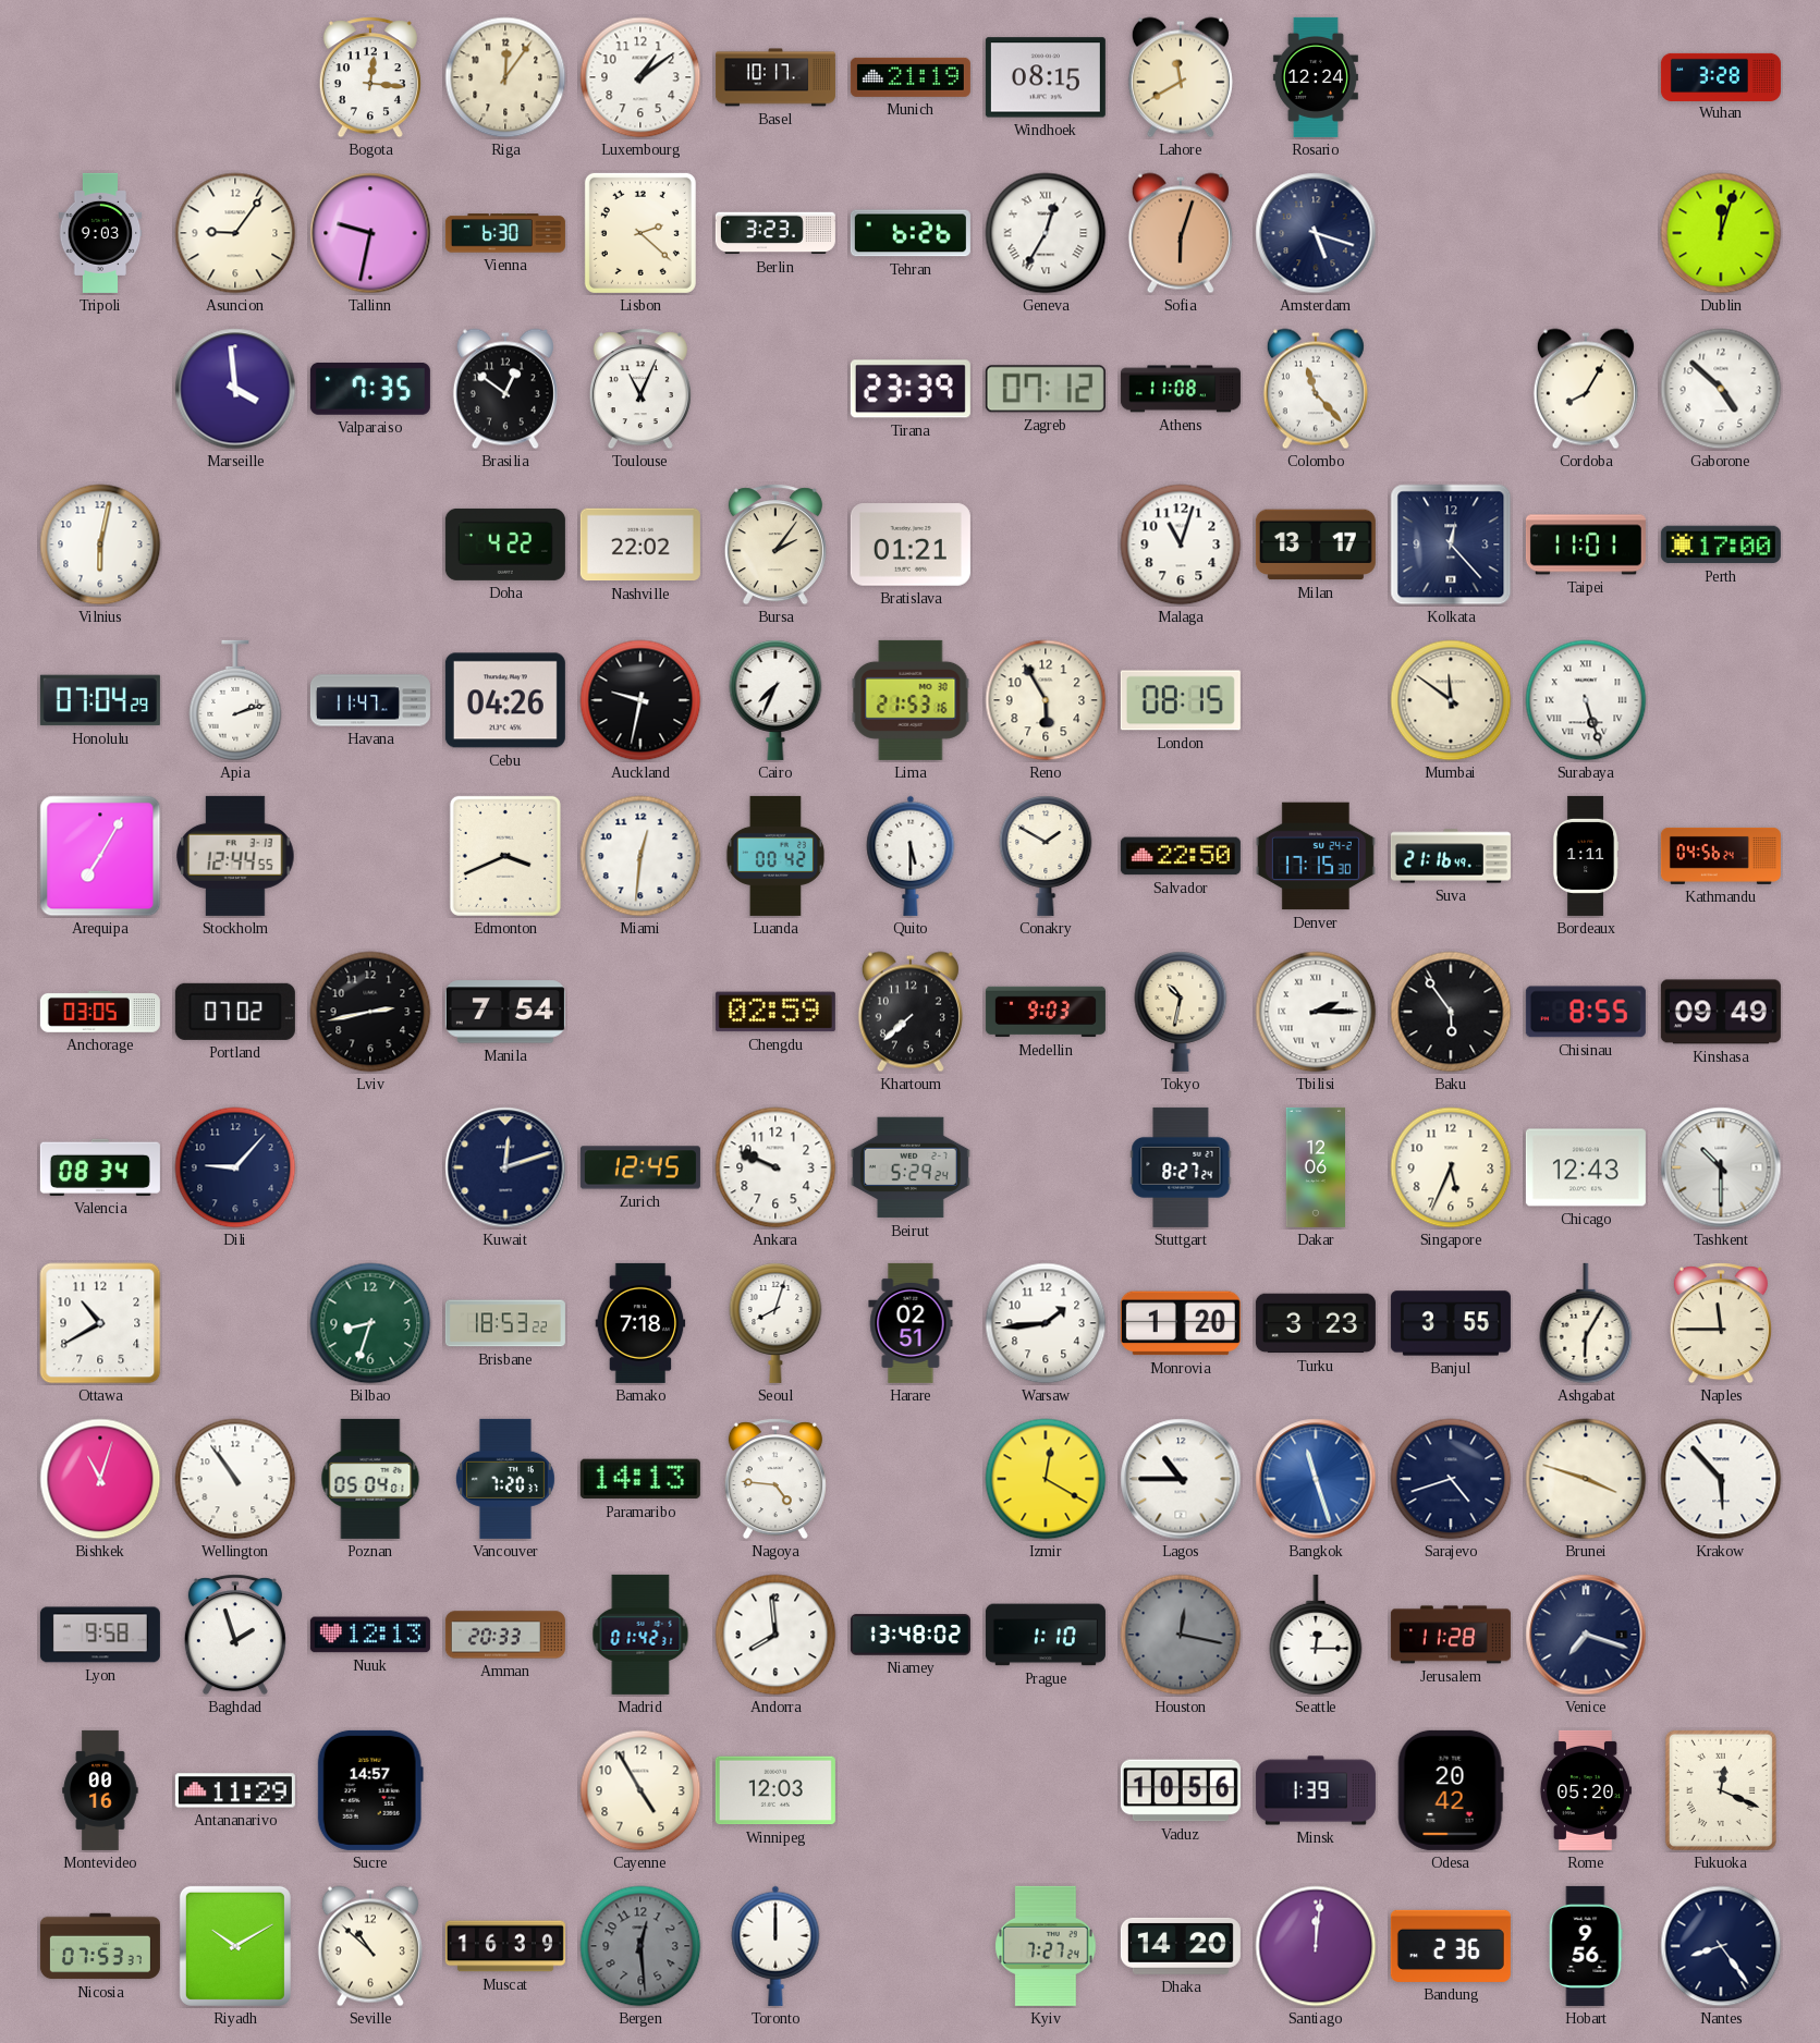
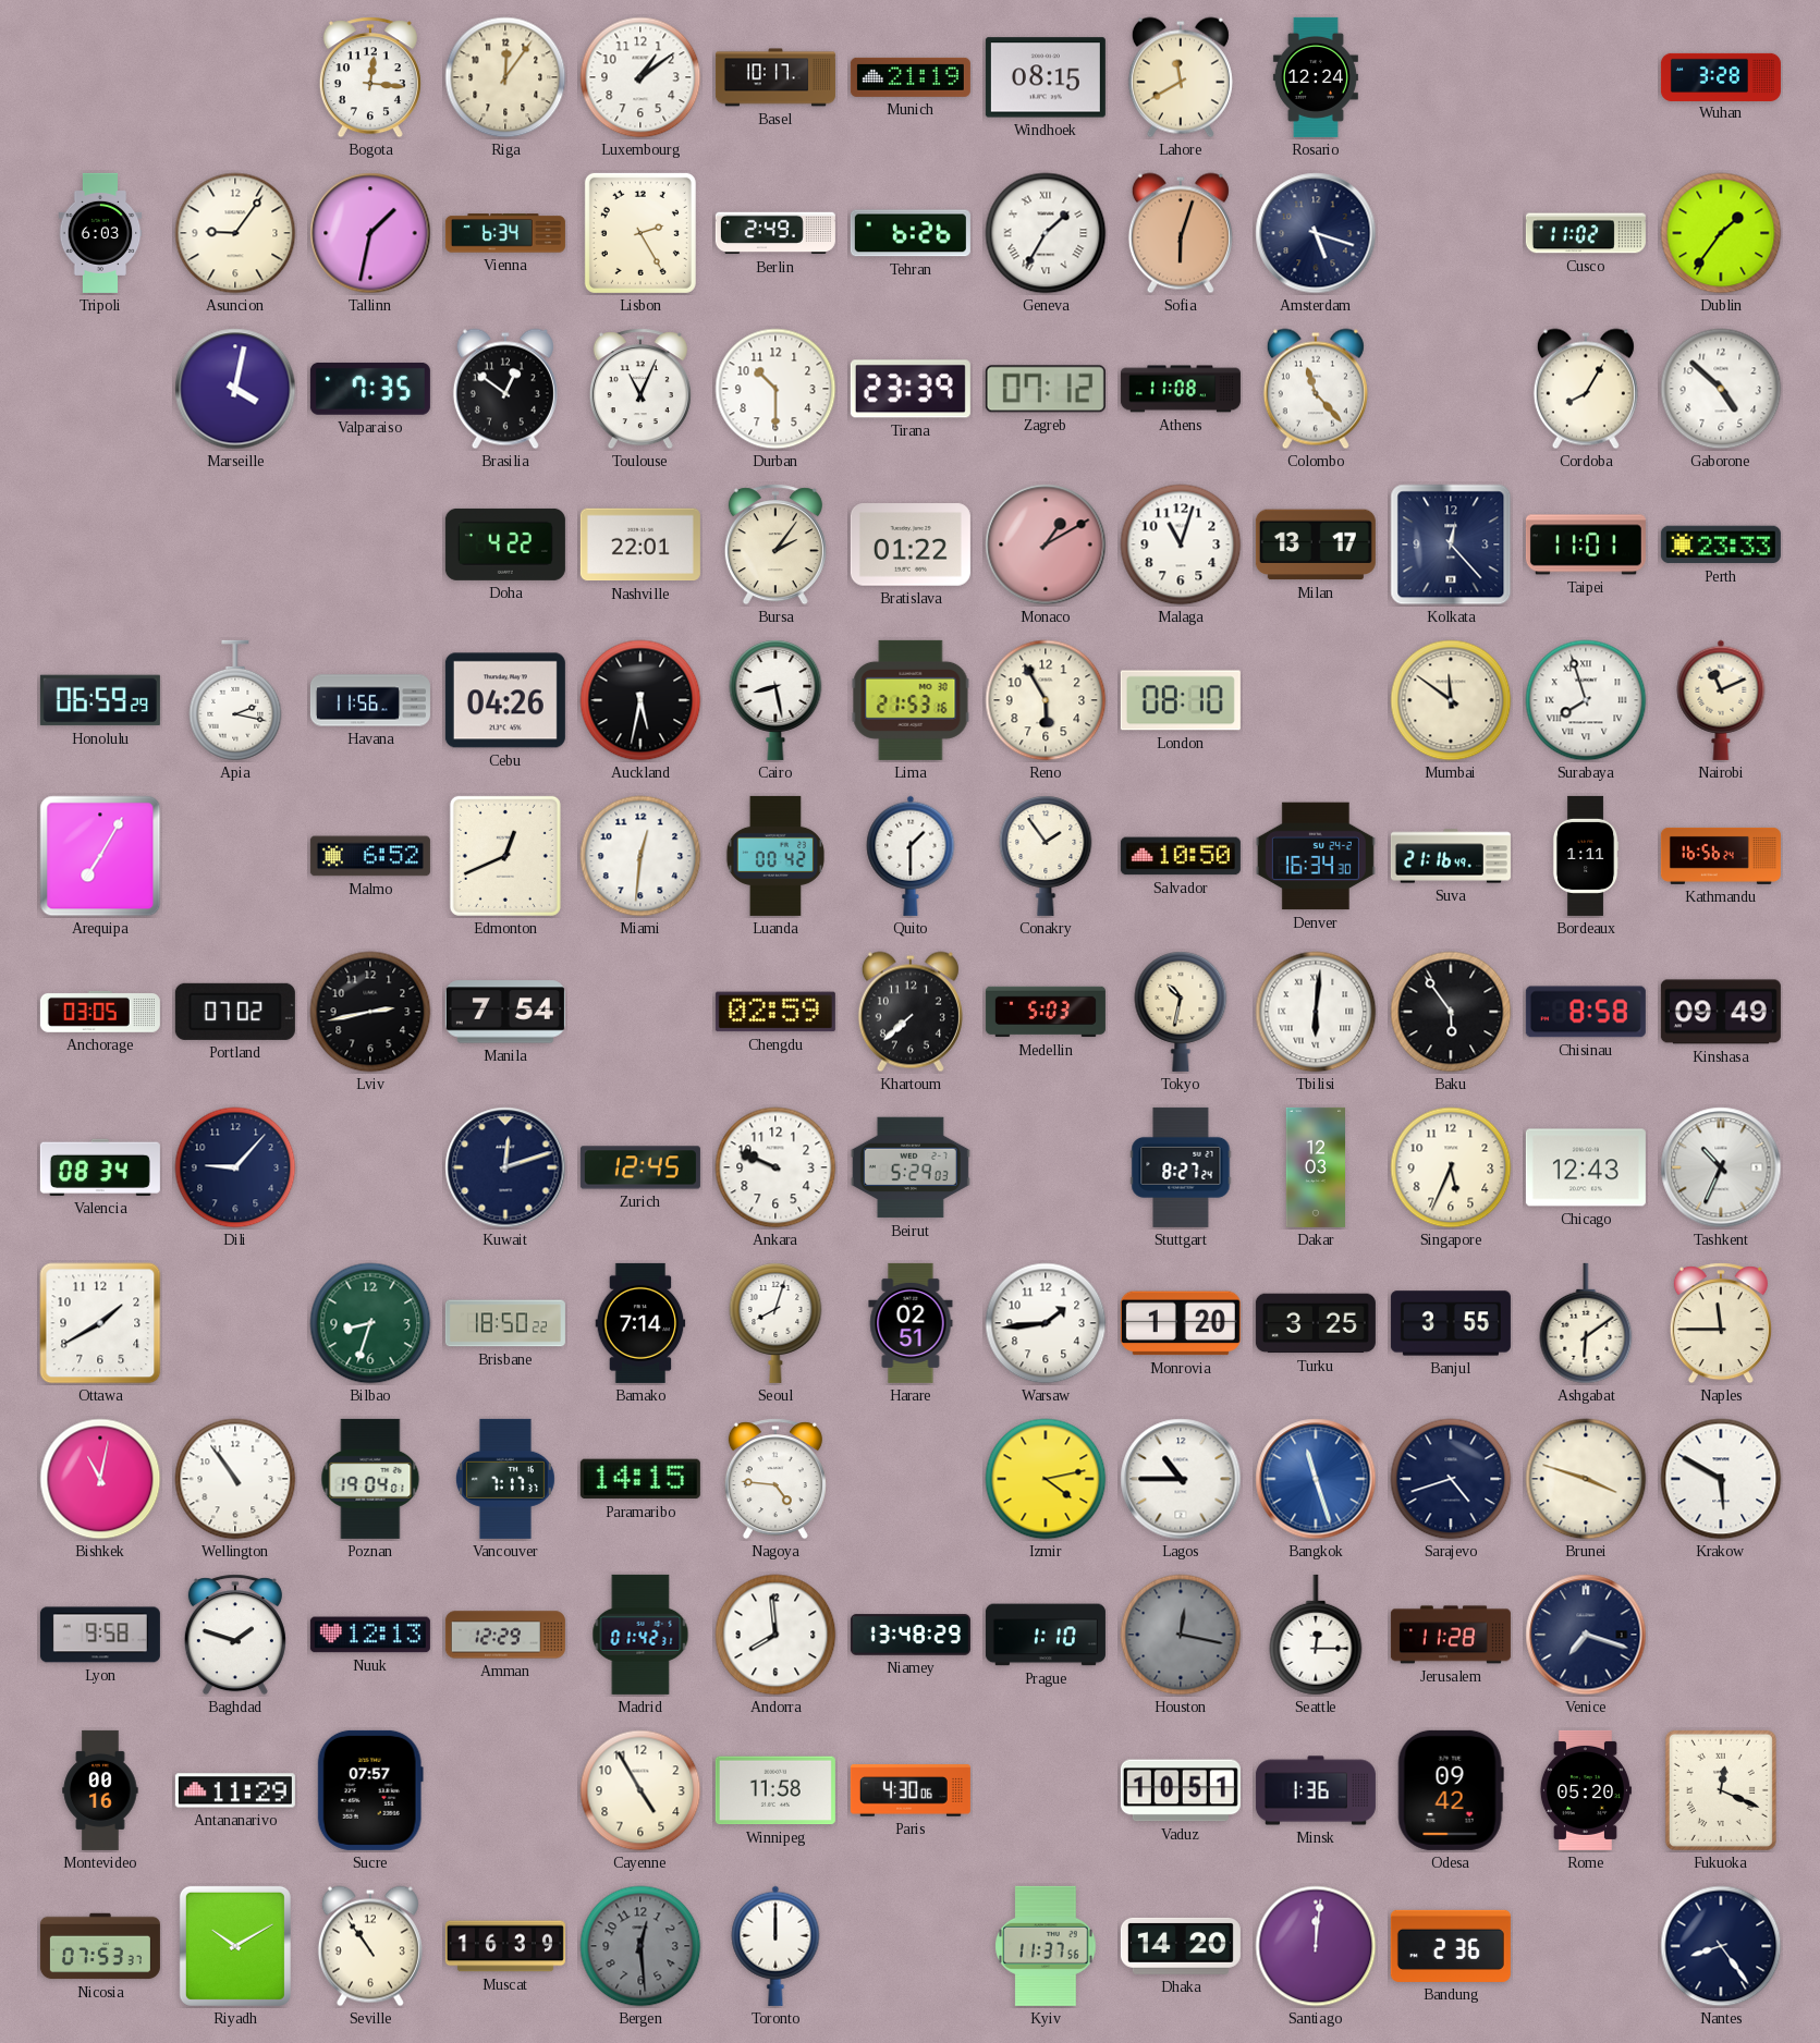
Tripoli: 9:03 -> 6:03 (100, 233)
Tallinn: 9:32 -> 1:32 (370, 233)
Vienna: 6:30 -> 6:34 (505, 233)
Lisbon: 2:22 -> 2:25 (640, 233)
Berlin: 3:23 -> 2:49 (775, 233)
Geneva: 12:35 -> 1:35 (1046, 233)
Cusco: none -> 11:02 (1586, 233)
Dublin: 12:03 -> 1:36 (1721, 233)
Marseille: 3:59 -> 4:02 (235, 389)
Durban: none -> 10:30 (775, 389)
Vilnius: 6:02 -> none (100, 545)
Nashville: 22:02 -> 22:01 (640, 545)
Bratislava: 01:21 -> 01:22 (911, 545)
Monaco: none -> 1:10 (1046, 545)
Perth: 17:00 -> 23:33 (1721, 545)
Honolulu: 07:04 -> 06:59 (100, 700)
Apia: 2:12 -> 2:17 (235, 700)
Havana: 11:47 -> 11:56 (370, 700)
Auckland: 9:32 -> 5:32 (640, 700)
Cairo: 7:34 -> 8:28 (775, 700)
London: 08:15 -> 08:10 (1181, 700)
Surabaya: 5:27 -> 7:57 (1586, 700)
Nairobi: none -> 11:11 (1721, 700)
Stockholm: 12:44 -> none (235, 856)
Malmo: none -> 6:52 (370, 856)
Edmonton: 3:41 -> 12:41 (505, 856)
Quito: 5:30 -> 1:30 (911, 856)
Conakry: 1:50 -> 1:54 (1046, 856)
Salvador: 22:50 -> 10:50 (1181, 856)
Denver: 17:15 -> 16:34 (1316, 856)
Kathmandu: 04:56 -> 16:56 (1721, 856)
Medellin: 9:03 -> 5:03 (1046, 1012)
Tbilisi: 2:15 -> 6:01 (1316, 1012)
Chisinau: 8:55 -> 8:58 (1586, 1012)
Beirut: 5:29:24 -> 5:29:03 (911, 1167)
Dakar: 12:06 -> 12:03 (1315, 1167)
Tashkent: 10:30 -> 10:34 (1721, 1167)
Ottawa: 10:40 -> 1:40 (100, 1323)
Brisbane: 18:53 -> 18:50 (505, 1323)
Bamako: 7:18 -> 7:14 (640, 1323)
Turku: 3:23 -> 3:25 (1316, 1323)
Ashgabat: 6:05 -> 6:09 (1586, 1323)
Bishkek: 11:03 -> 11:02 (100, 1479)
Poznan: 05:04 -> 19:04 (370, 1479)
Vancouver: 7:20 -> 7:17 (505, 1479)
Paramaribo: 14:13 -> 14:15 (640, 1479)
Izmir: 12:20 -> 4:13 (1046, 1479)
Krakow: 5:53 -> 5:50 (1721, 1479)
Baghdad: 1:57 -> 1:48 (235, 1635)
Amman: 20:33 -> 12:29 (505, 1635)
Niamey: 13:48:02 -> 13:48:29 (911, 1635)
Sucre: 14:57 -> 07:57 (370, 1790)
Winnipeg: 12:03 -> 11:58 (775, 1790)
Paris: none -> 4:30 (911, 1790)
Vaduz: 10:56 -> 10:51 (1181, 1790)
Minsk: 1:39 -> 1:36 (1316, 1790)
Odesa: 20:42 -> 09:42 (1451, 1790)
Seville: 10:52 -> 10:54 (370, 1946)
Kyiv: 7:27 -> 11:37 (1046, 1946)
Hobart: 9:56 -> none (1586, 1946)
